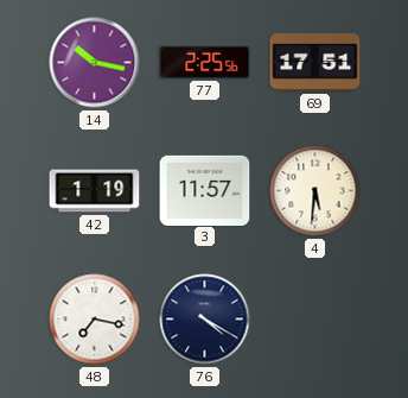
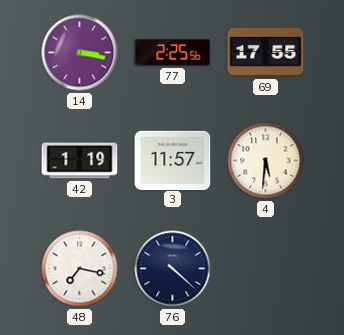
14: 10:17 -> 3:17 (80, 53)
69: 17:51 -> 17:55 (266, 52)
76: 4:20 -> 4:22 (173, 269)
